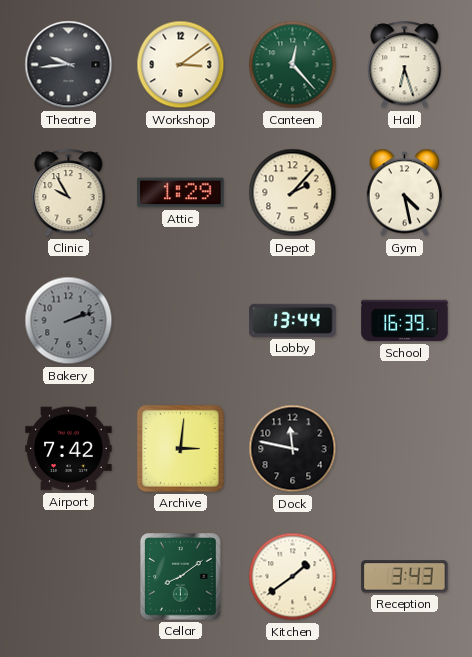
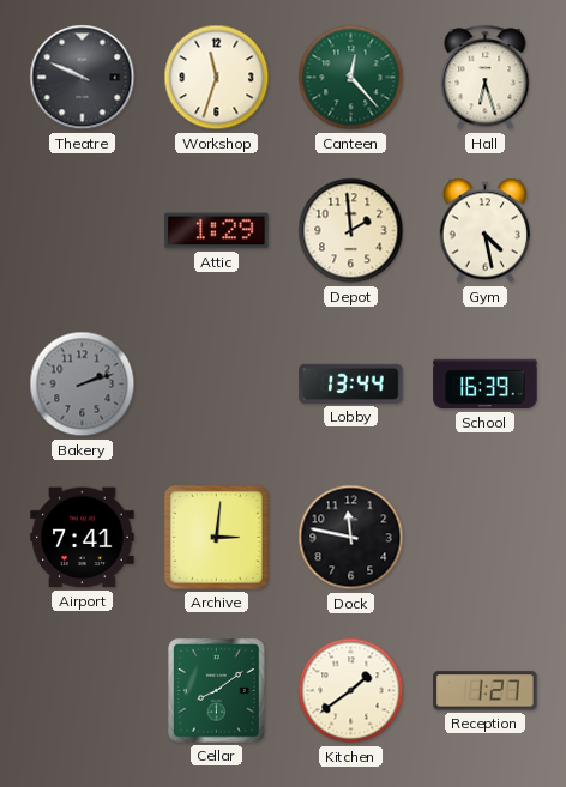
Theatre: 9:44 -> 9:49 (83, 78)
Workshop: 3:09 -> 11:33 (217, 78)
Clinic: 9:55 -> none (69, 193)
Depot: 2:07 -> 1:59 (351, 231)
Airport: 7:42 -> 7:41 (83, 538)
Reception: 3:43 -> 1:27 (486, 691)
